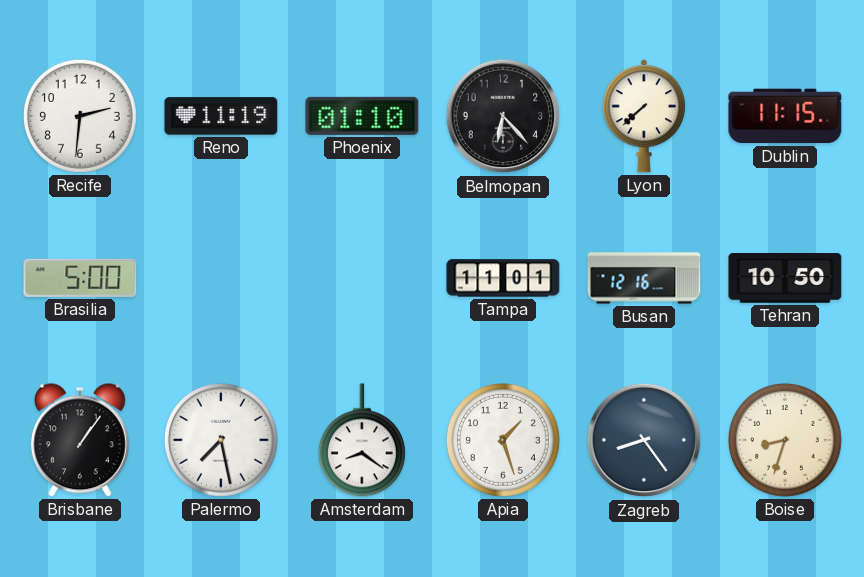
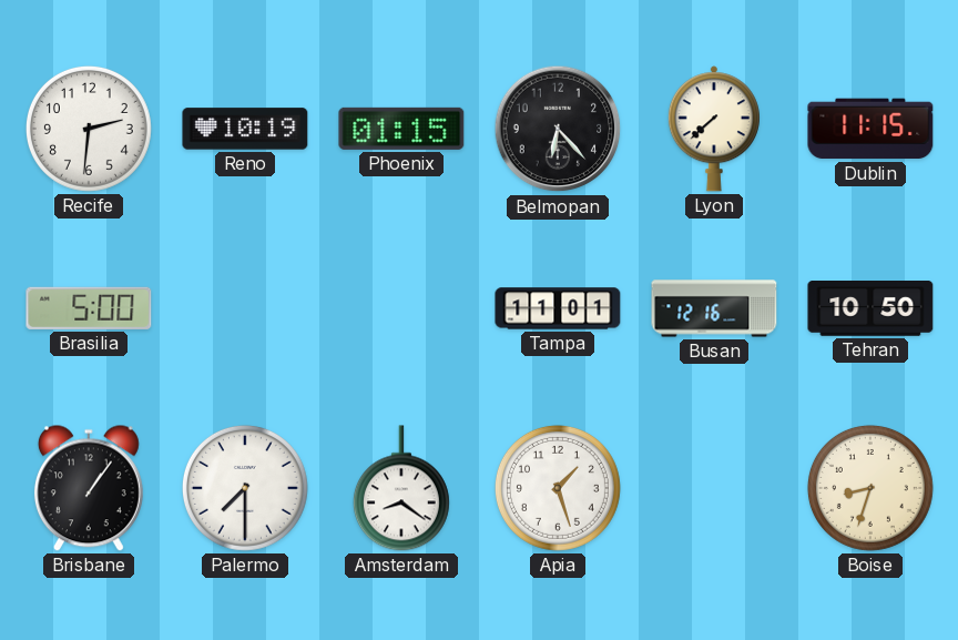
Reno: 11:19 -> 10:19 (245, 129)
Phoenix: 01:10 -> 01:15 (401, 129)
Palermo: 7:28 -> 7:30 (245, 488)
Zagreb: 8:24 -> none (644, 440)
